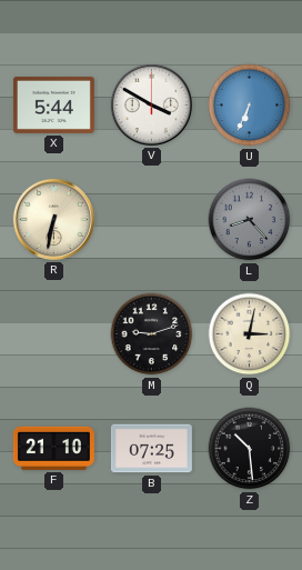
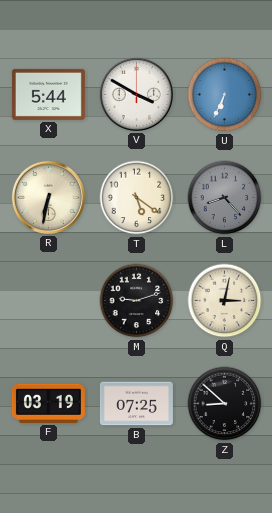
T: none -> 5:21 (137, 198)
F: 21:10 -> 03:19 (48, 403)
Z: 10:29 -> 8:52 (225, 404)
